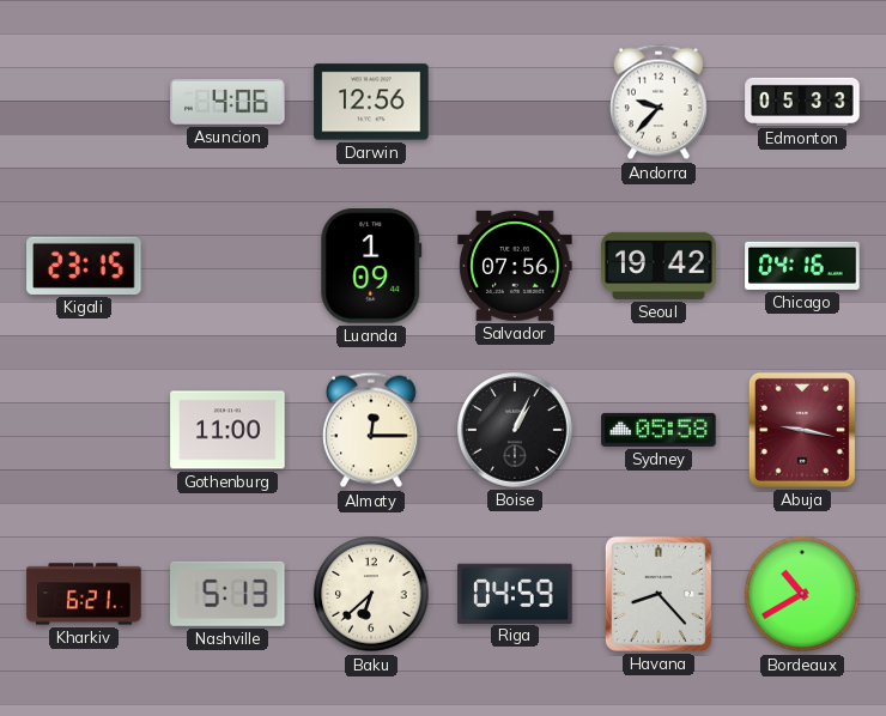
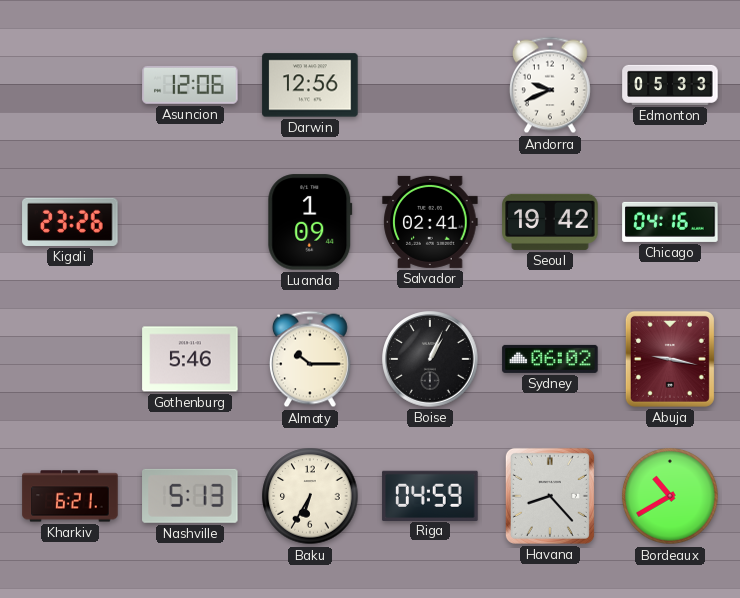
Asuncion: 4:06 -> 12:06 (190, 85)
Andorra: 9:37 -> 9:41 (550, 85)
Kigali: 23:15 -> 23:26 (70, 222)
Salvador: 07:56 -> 02:41 (430, 222)
Gothenburg: 11:00 -> 5:46 (190, 359)
Almaty: 12:15 -> 10:15 (310, 359)
Sydney: 05:58 -> 06:02 (550, 359)
Baku: 6:38 -> 6:35 (310, 496)
